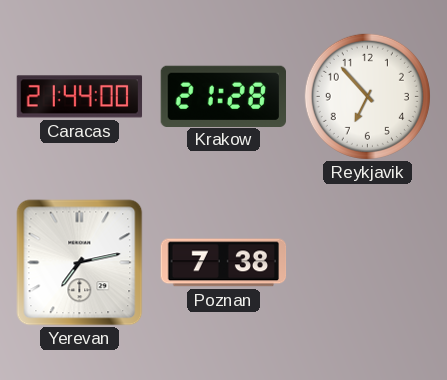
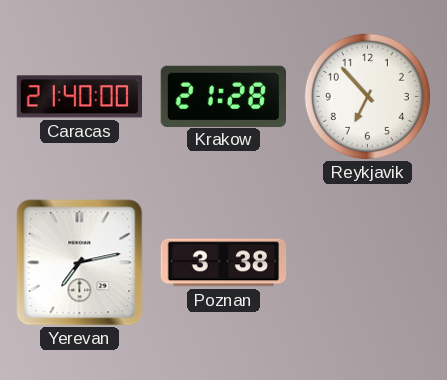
Caracas: 21:44 -> 21:40 (80, 97)
Poznan: 7:38 -> 3:38 (224, 263)
